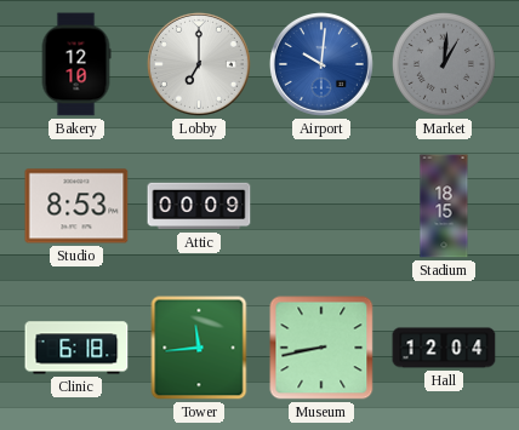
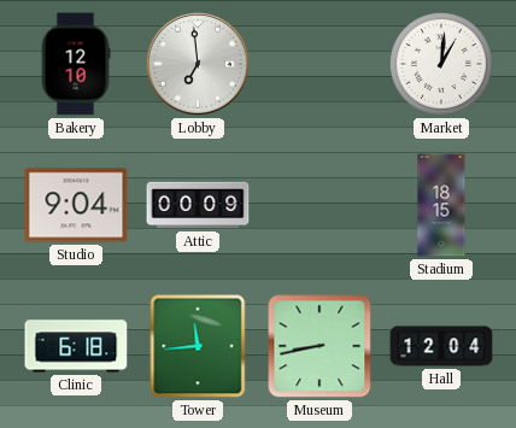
Lobby: 7:00 -> 6:59 (198, 64)
Airport: 10:01 -> none (321, 64)
Market dial: grey -> white (441, 64)
Studio: 8:53 -> 9:04 (76, 205)
